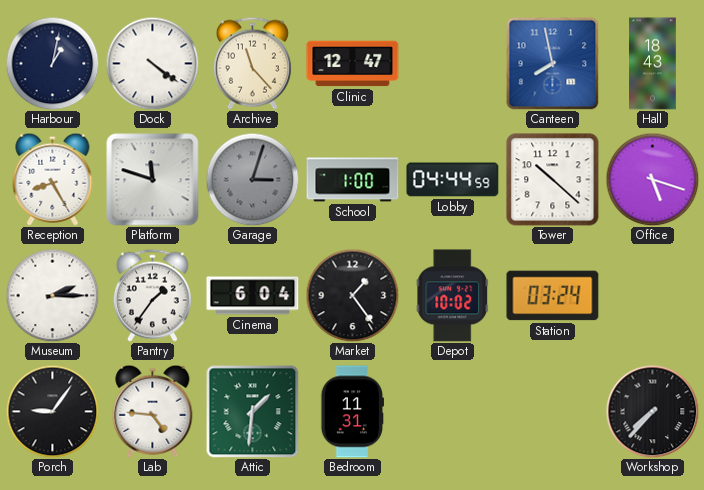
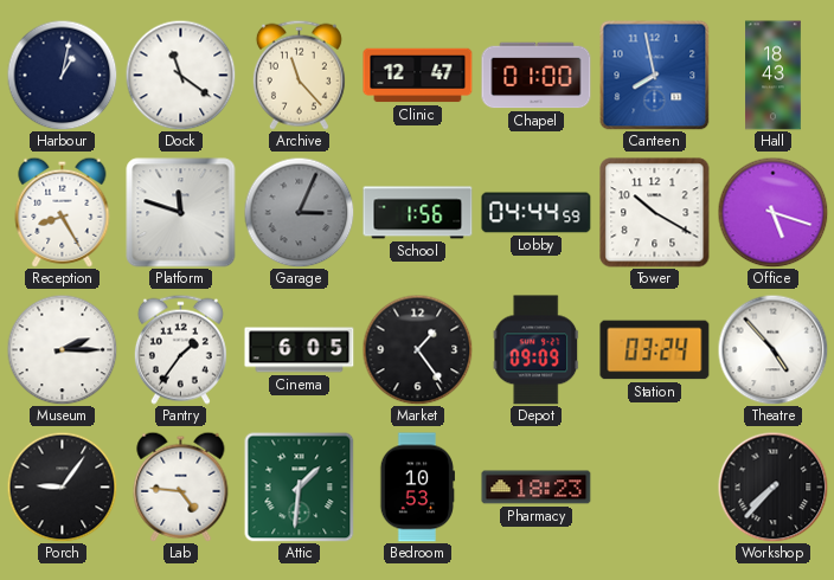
Dock: 4:21 -> 11:21 (180, 75)
Chapel: none -> 01:00 (537, 76)
Garage: 3:03 -> 3:04 (299, 212)
School: 1:00 -> 1:56 (418, 213)
Tower: 10:22 -> 10:20 (655, 213)
Cinema: 6:04 -> 6:05 (300, 350)
Depot: 10:02 -> 09:09 (537, 350)
Theatre: none -> 4:53 (772, 349)
Bedroom: 11:31 -> 10:53 (417, 488)
Pharmacy: none -> 18:23 (537, 488)
